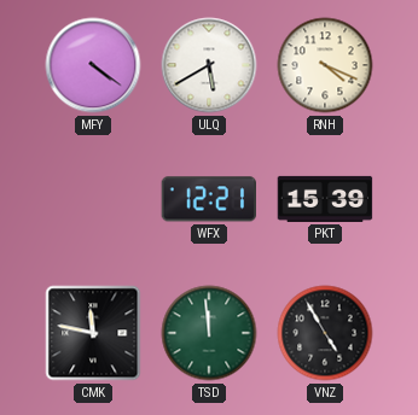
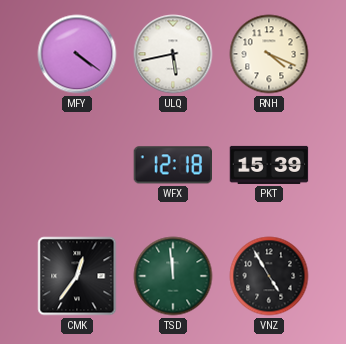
ULQ: 5:40 -> 5:43 (173, 54)
WFX: 12:21 -> 12:18 (172, 165)
CMK: 11:47 -> 12:36 (77, 276)
